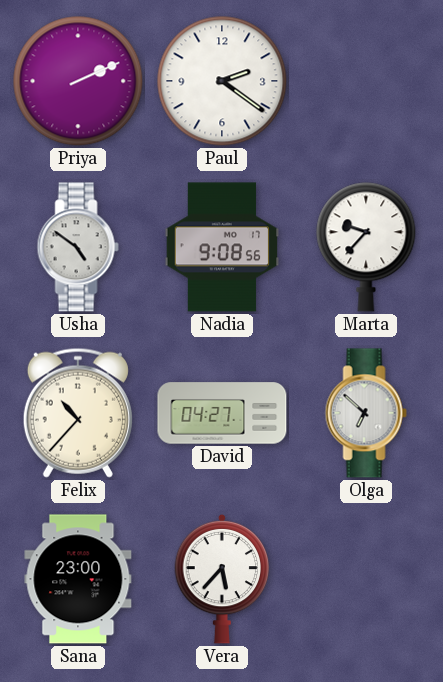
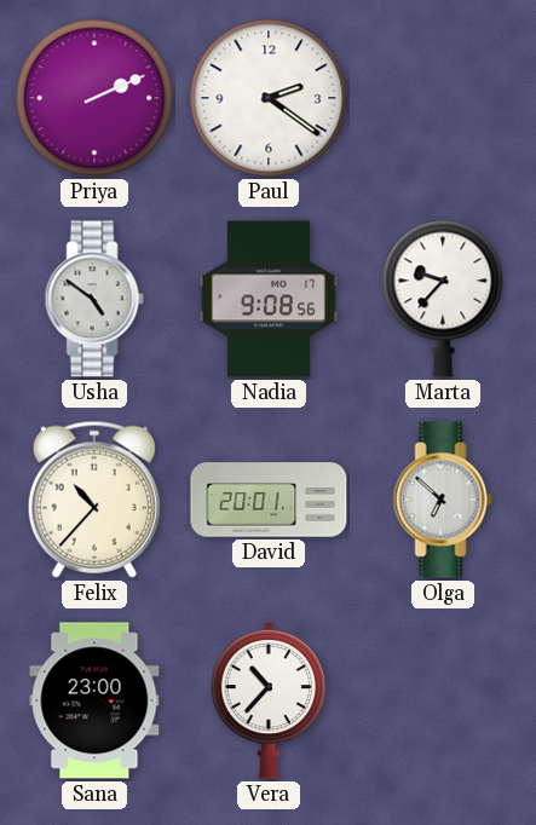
David: 04:27 -> 20:01 (269, 500)
Vera: 5:37 -> 10:37 (269, 700)
